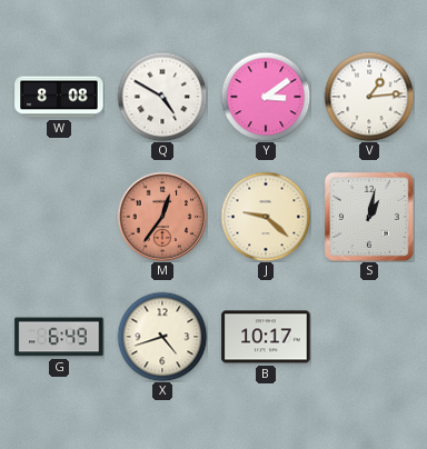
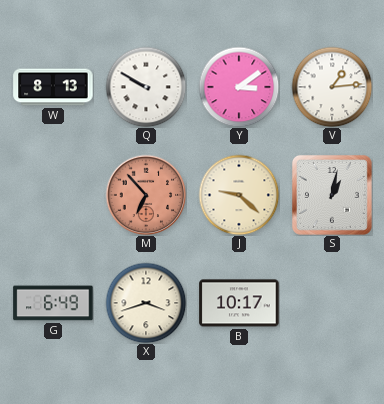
W: 8:08 -> 8:13 (53, 87)
Q: 4:50 -> 9:50 (146, 87)
M: 12:36 -> 6:53 (146, 195)
X: 4:42 -> 3:42 (146, 303)
